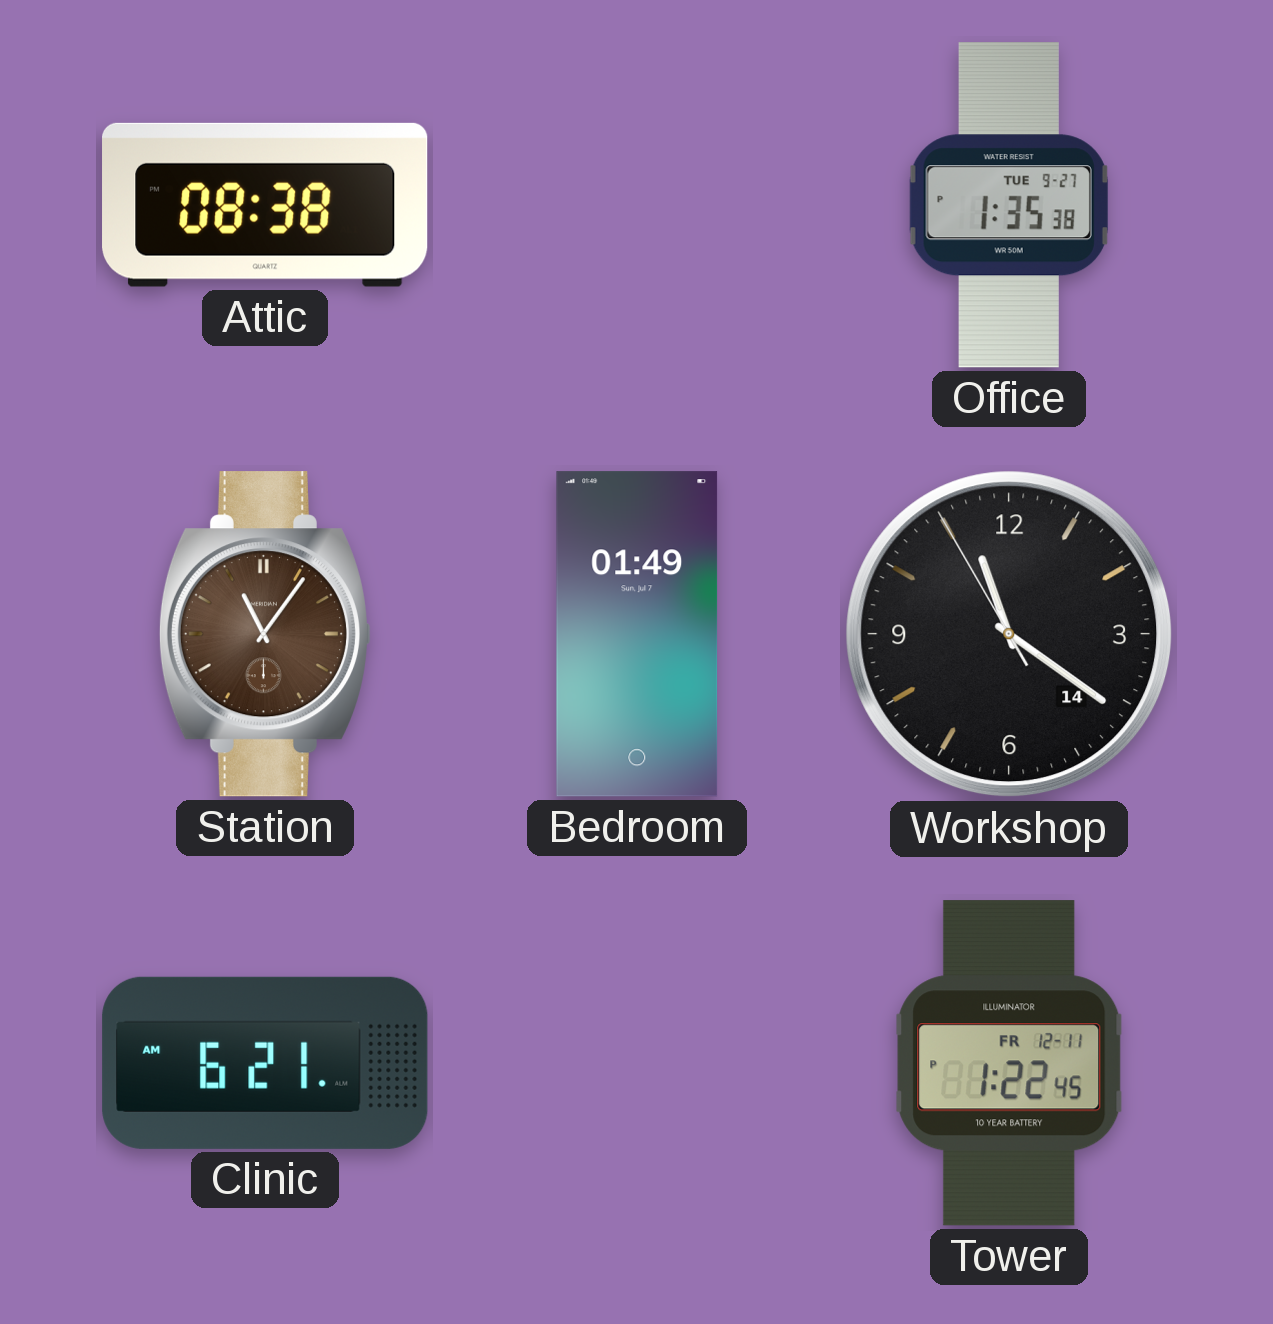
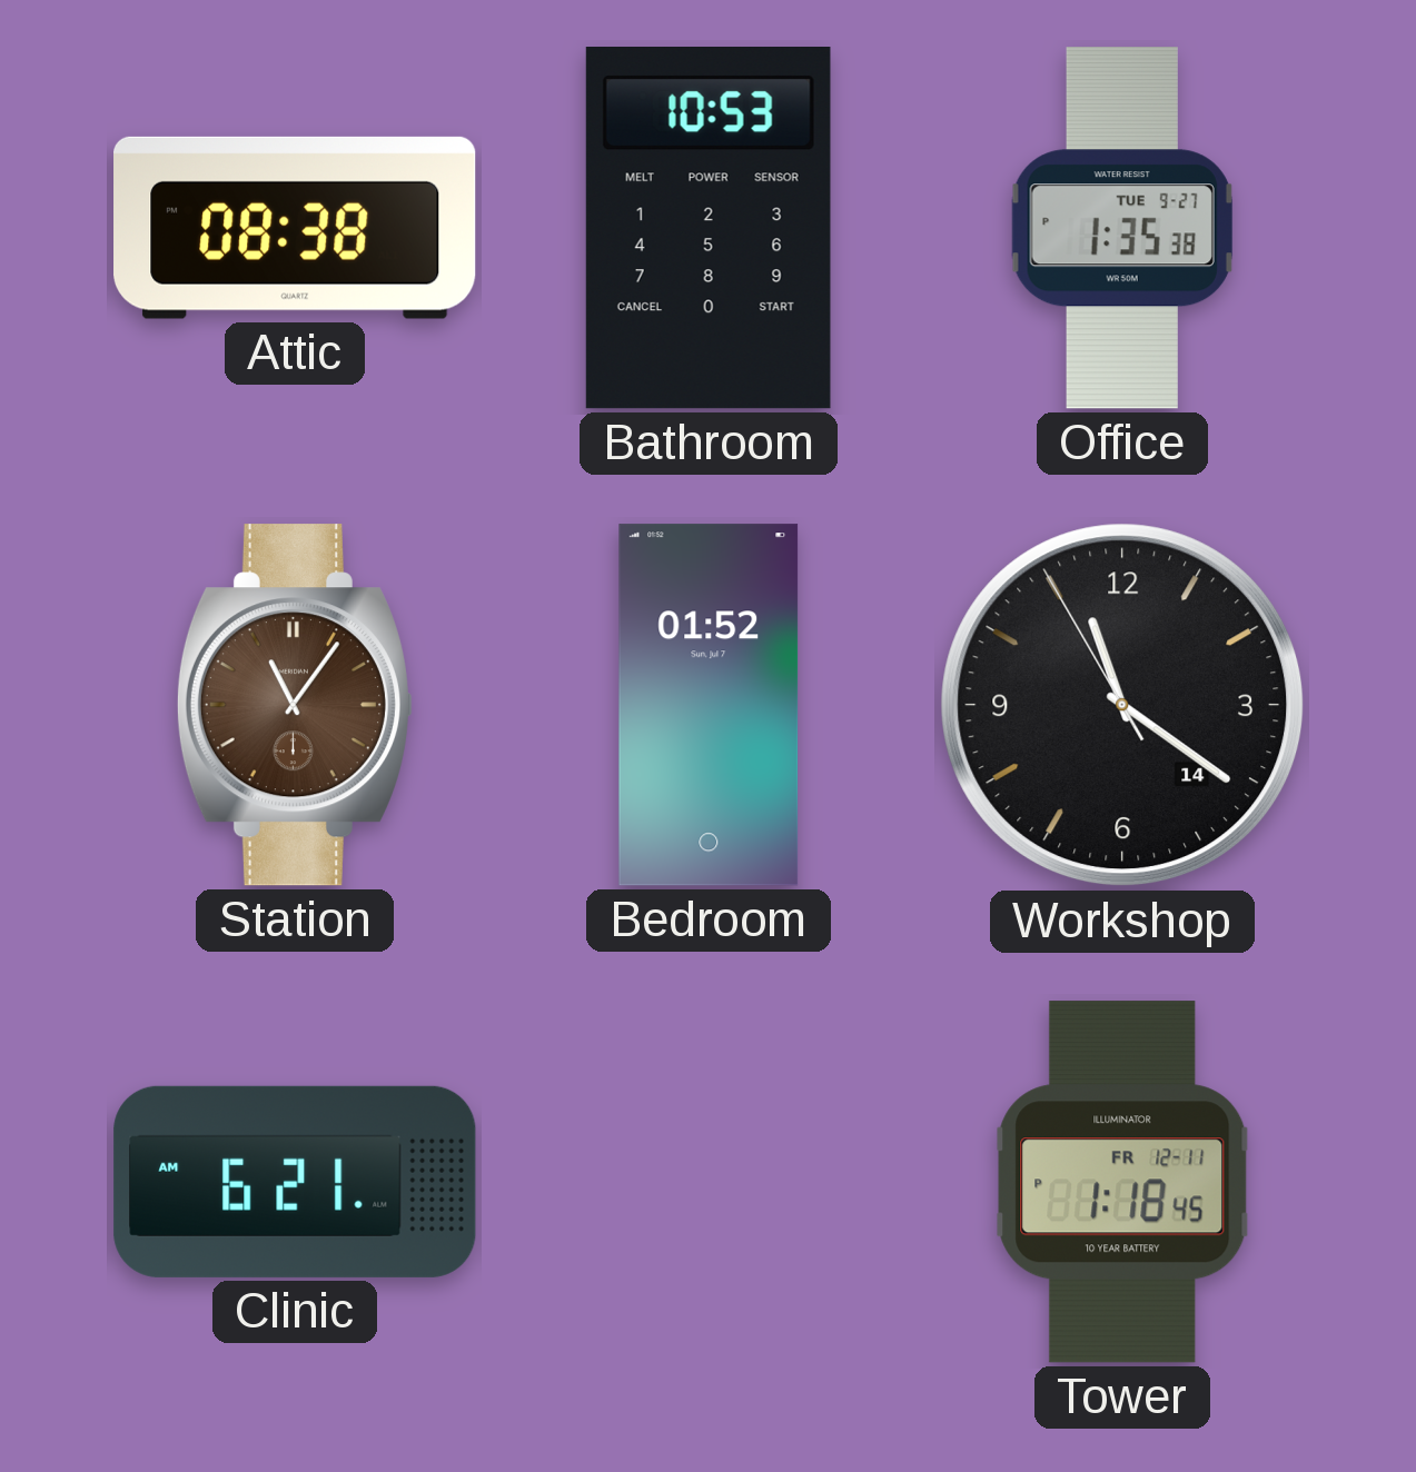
Bathroom: none -> 10:53 (709, 229)
Bedroom: 01:49 -> 01:52 (709, 705)
Tower: 1:22 -> 1:18 (1122, 1182)
